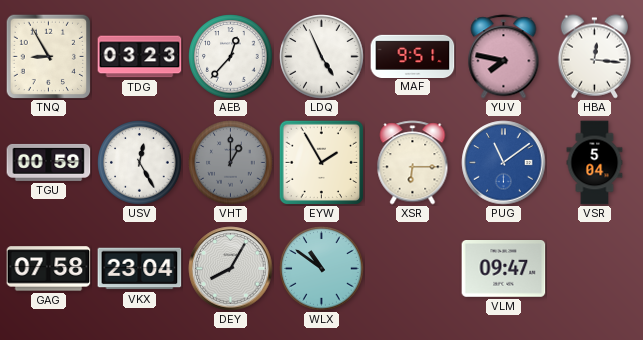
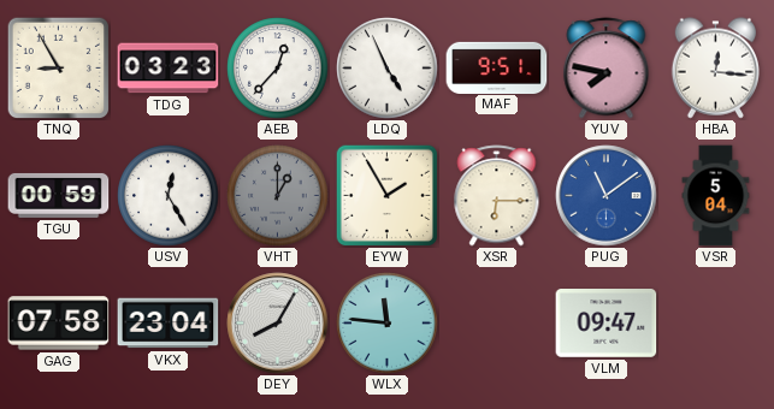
WLX: 10:51 -> 11:46 (388, 324)
